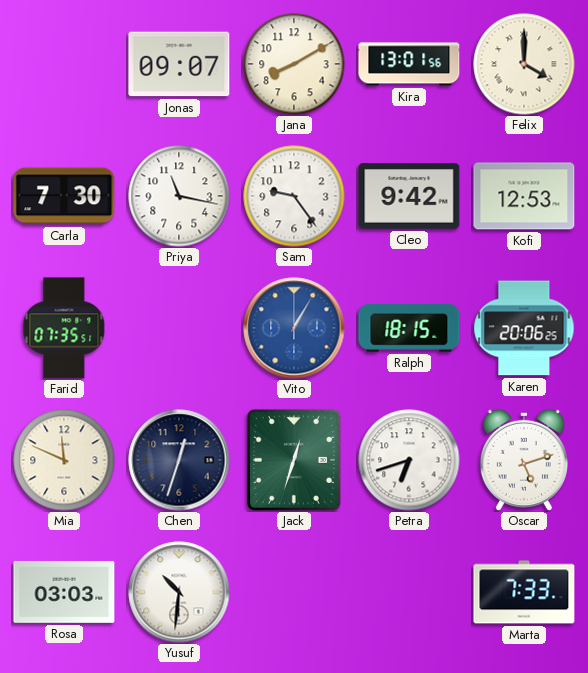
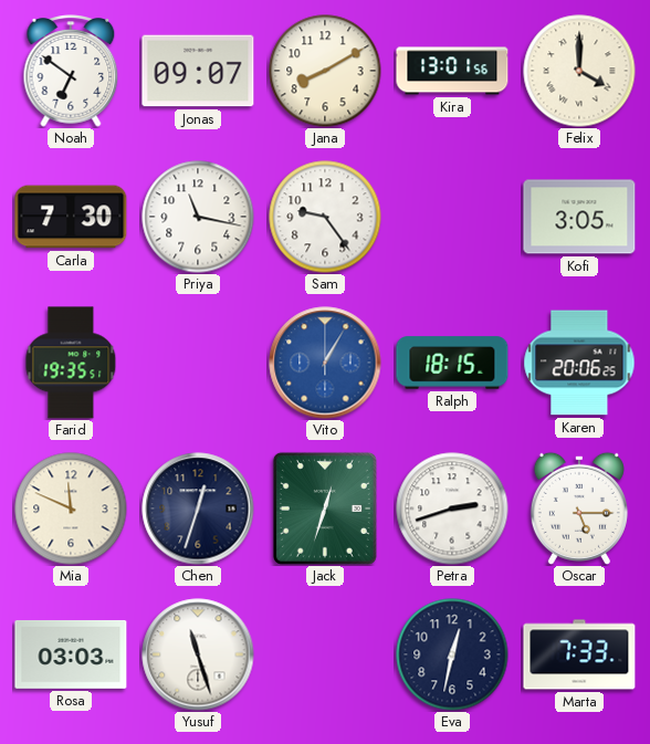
Noah: none -> 6:51 (71, 71)
Cleo: 9:42 -> none (409, 196)
Kofi: 12:53 -> 3:05 (579, 217)
Farid: 07:35 -> 19:35 (71, 363)
Petra: 6:42 -> 2:42 (452, 509)
Oscar: 5:12 -> 5:15 (579, 509)
Yusuf: 10:31 -> 11:27 (198, 654)
Eva: none -> 12:32 (452, 654)
